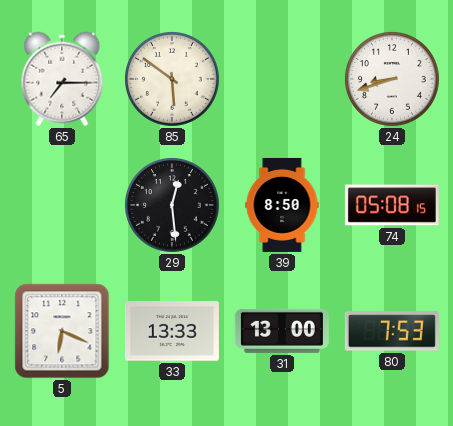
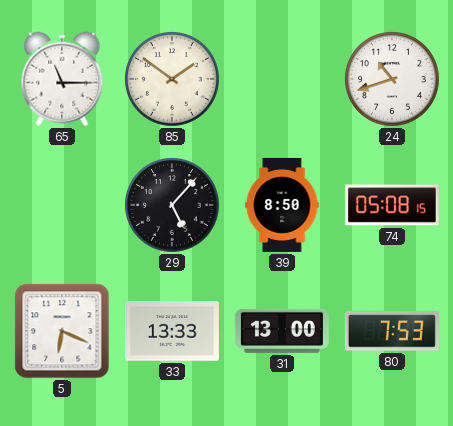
65: 7:15 -> 11:15 (62, 79)
85: 5:51 -> 1:51 (173, 80)
24: 8:42 -> 10:42 (393, 80)
29: 12:29 -> 5:07 (173, 206)
